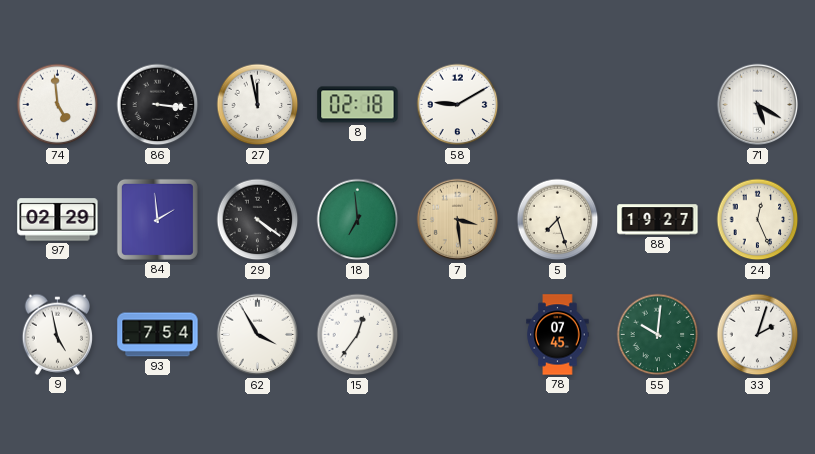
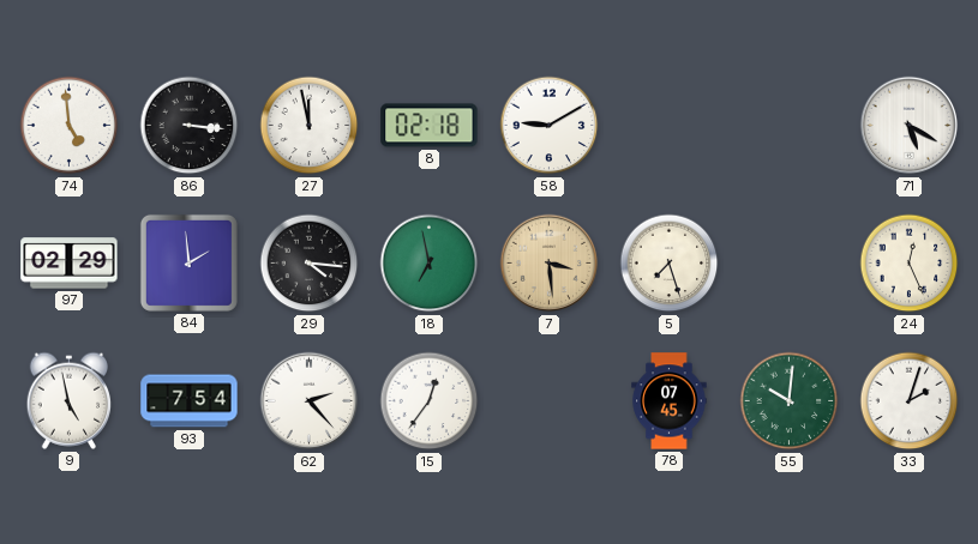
29: 4:21 -> 4:16 (310, 264)
18: 6:59 -> 6:58 (430, 264)
88: 19:27 -> none (658, 220)
62: 3:55 -> 2:23 (310, 401)
